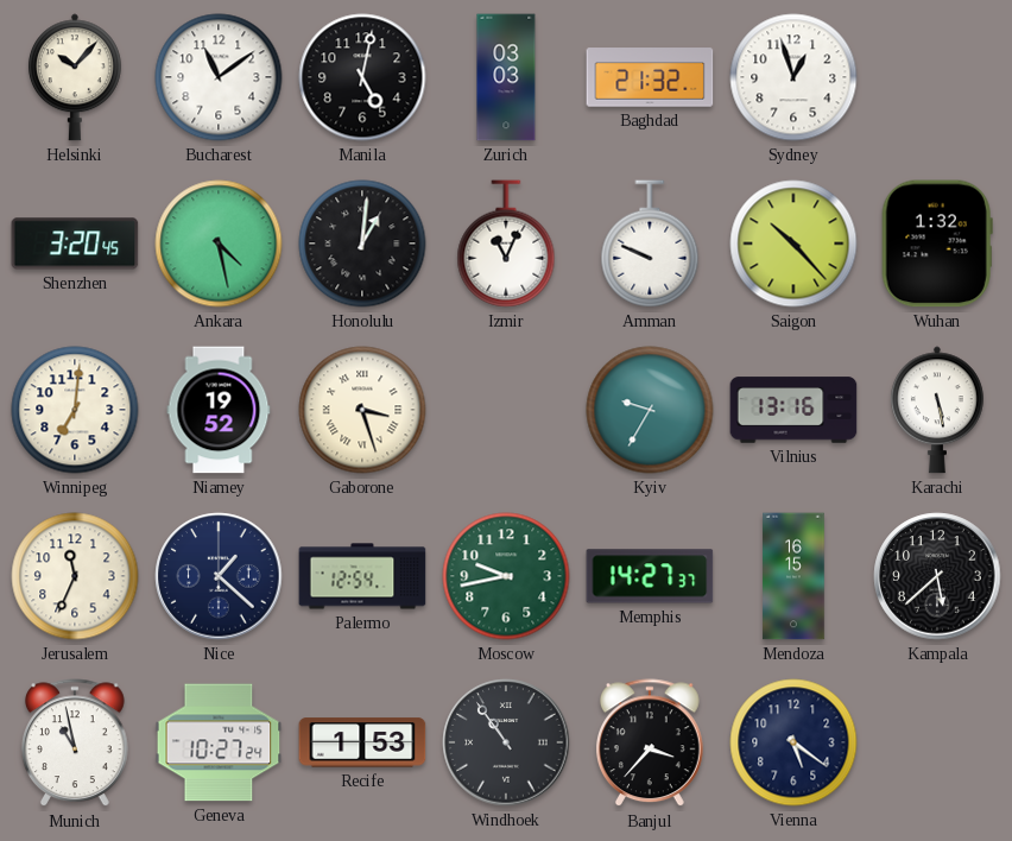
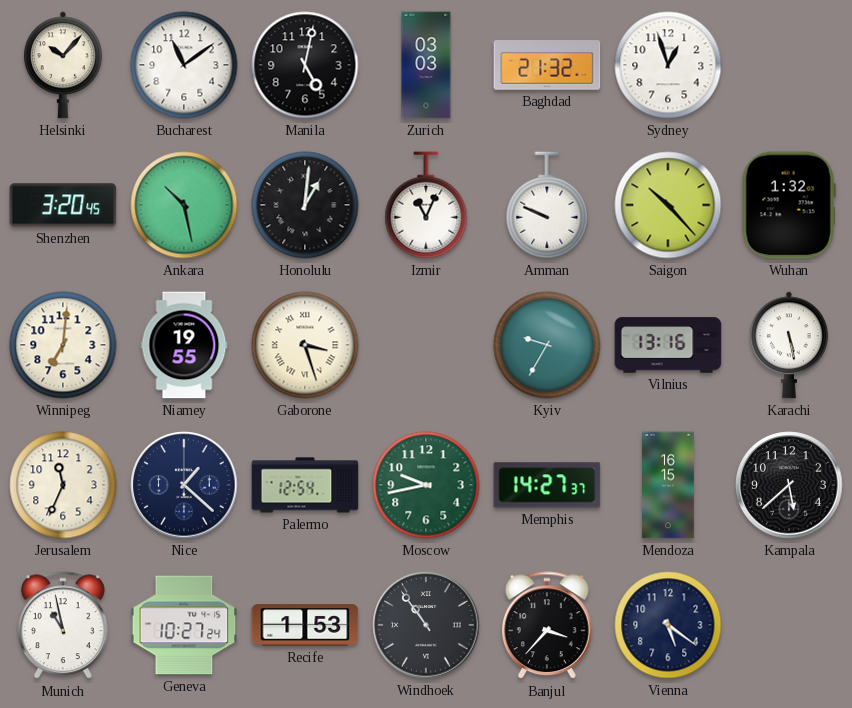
Ankara: 4:28 -> 10:28 (184, 205)
Niamey: 19:52 -> 19:55 (184, 345)
